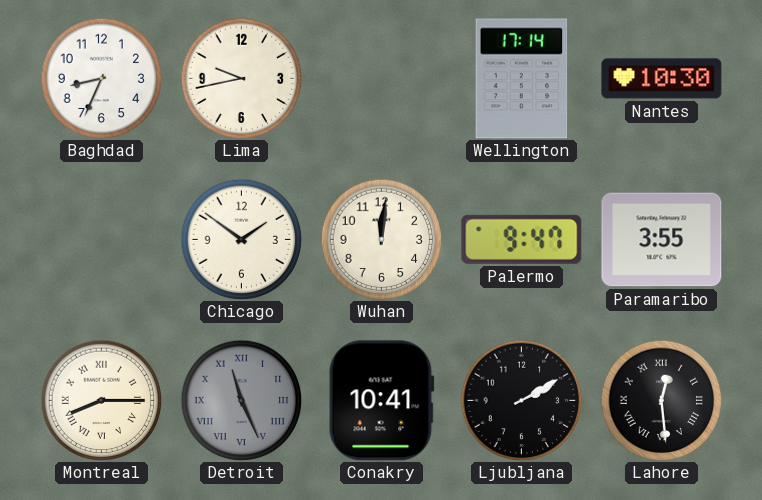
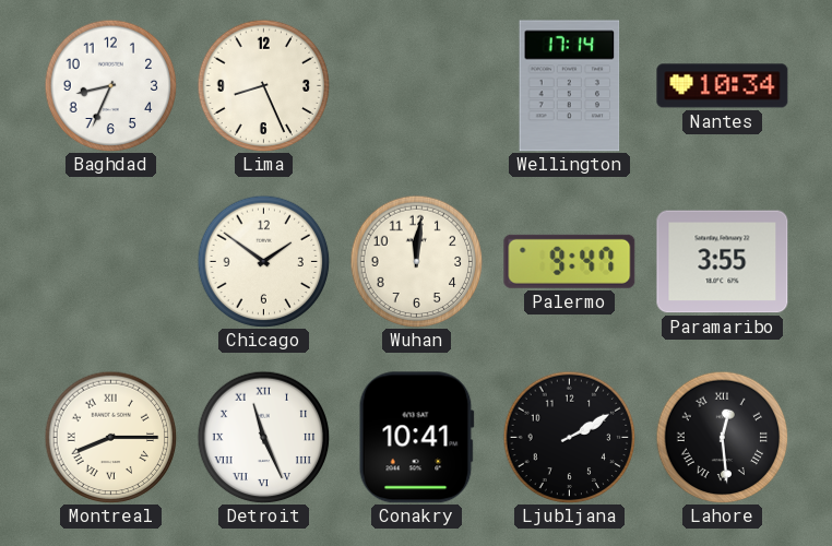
Lima: 9:43 -> 8:26 (263, 85)
Nantes: 10:30 -> 10:34 (723, 86)
Detroit dial: grey -> white (263, 437)
